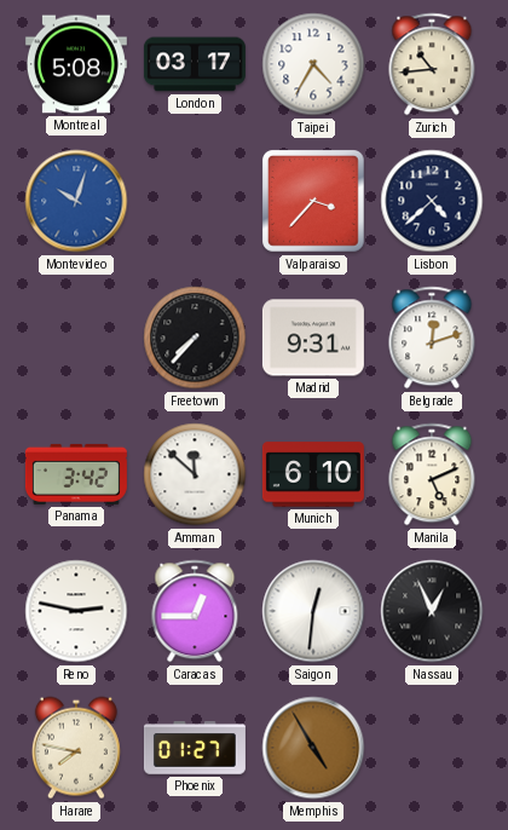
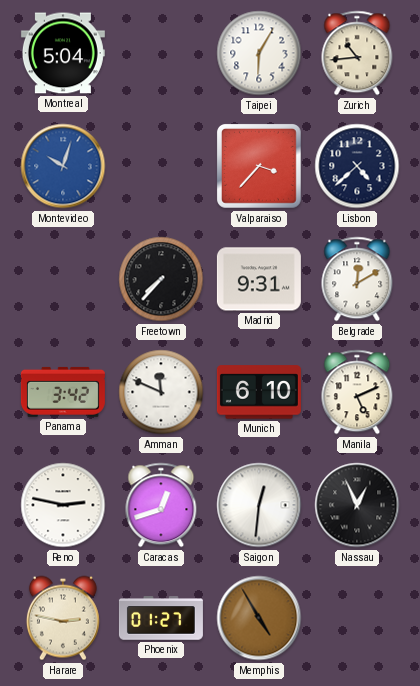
Montreal: 5:08 -> 5:04 (63, 53)
London: 03:17 -> none (195, 64)
Taipei: 4:35 -> 6:05 (259, 53)
Belgrade: 12:12 -> 12:10 (357, 279)
Amman: 11:52 -> 11:49 (161, 392)
Caracas: 12:45 -> 12:42 (161, 505)
Harare: 7:47 -> 2:47 (63, 618)
